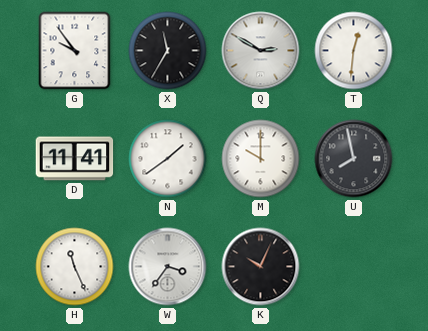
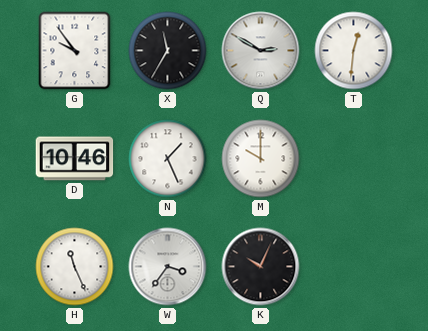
D: 11:41 -> 10:46 (75, 159)
N: 1:39 -> 1:26 (168, 159)
U: 7:58 -> none (354, 159)
